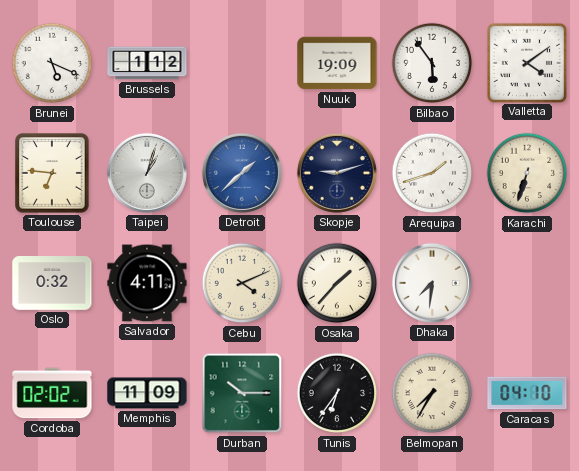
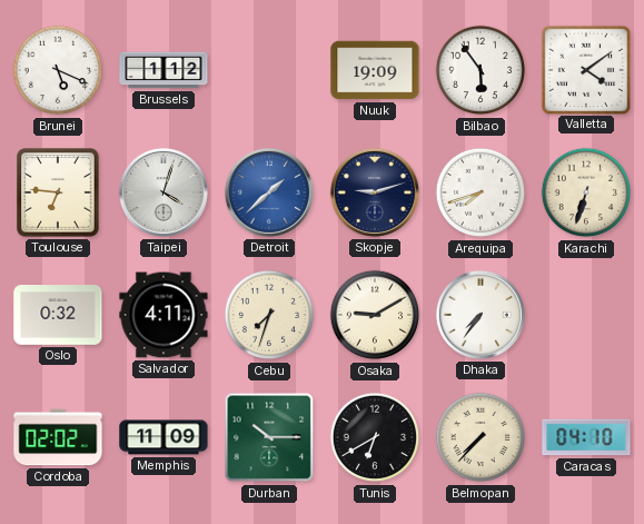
Taipei: 1:03 -> 4:03 (164, 192)
Arequipa: 1:42 -> 7:42 (480, 192)
Cebu: 4:11 -> 7:33 (269, 315)
Osaka: 1:37 -> 9:10 (375, 315)
Dhaka: 7:31 -> 7:36 (480, 315)
Tunis: 6:36 -> 6:40 (375, 437)
Belmopan: 7:35 -> 7:37 (480, 437)
